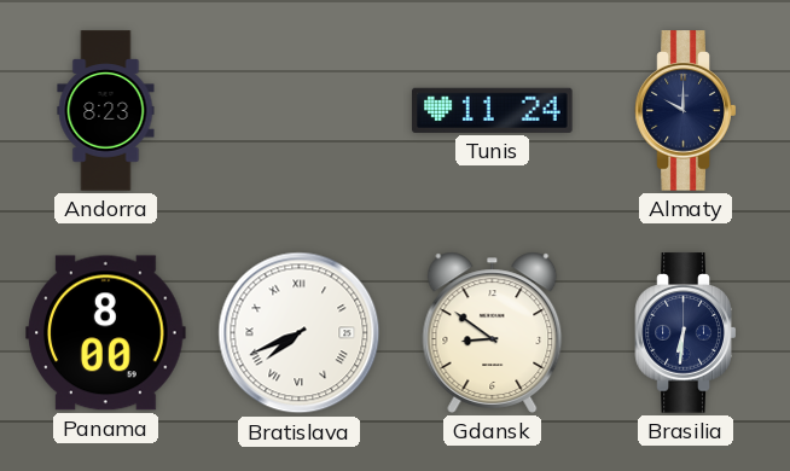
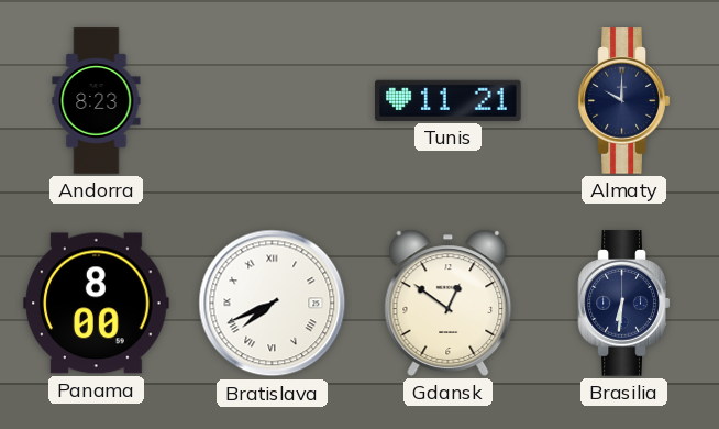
Tunis: 11:24 -> 11:21 (449, 100)
Gdansk: 8:51 -> 12:51 (449, 302)
